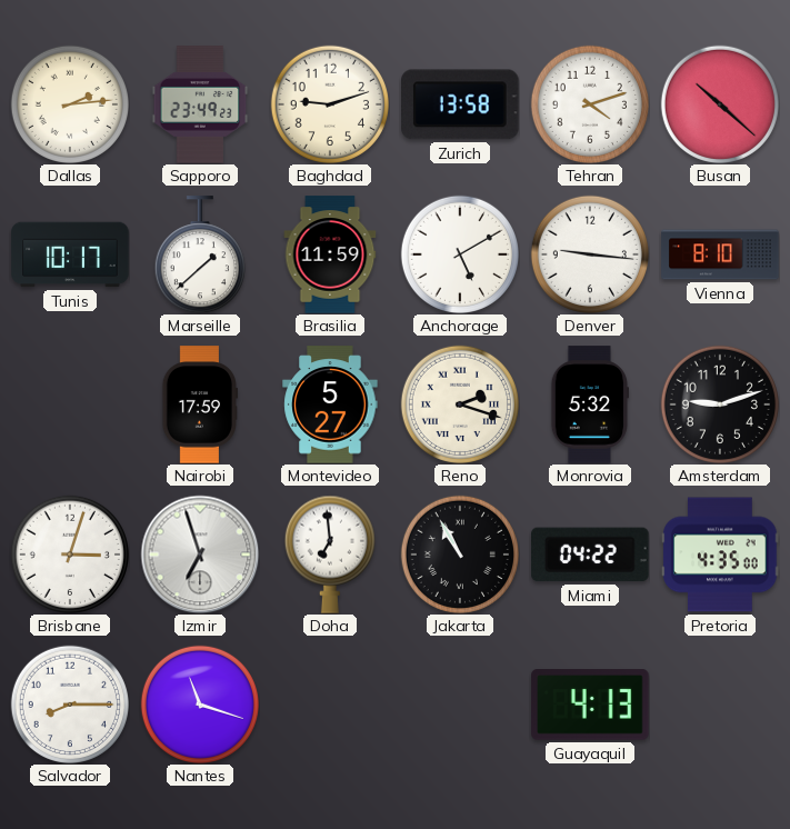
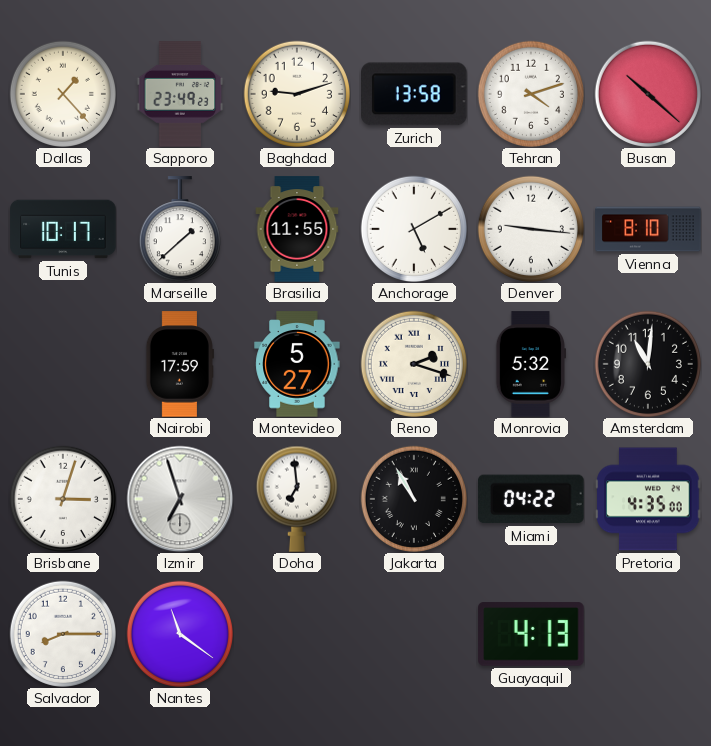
Dallas: 2:14 -> 1:23 (62, 93)
Brasilia: 11:59 -> 11:55 (297, 229)
Amsterdam: 9:12 -> 11:01 (647, 363)
Nantes: 11:18 -> 11:21 (179, 633)
